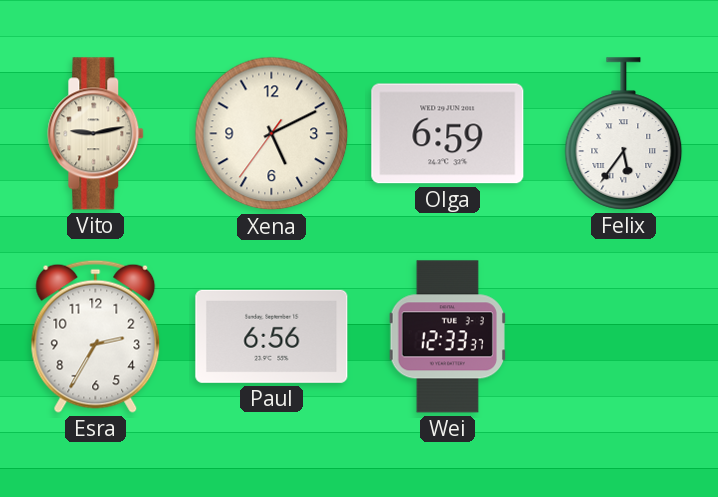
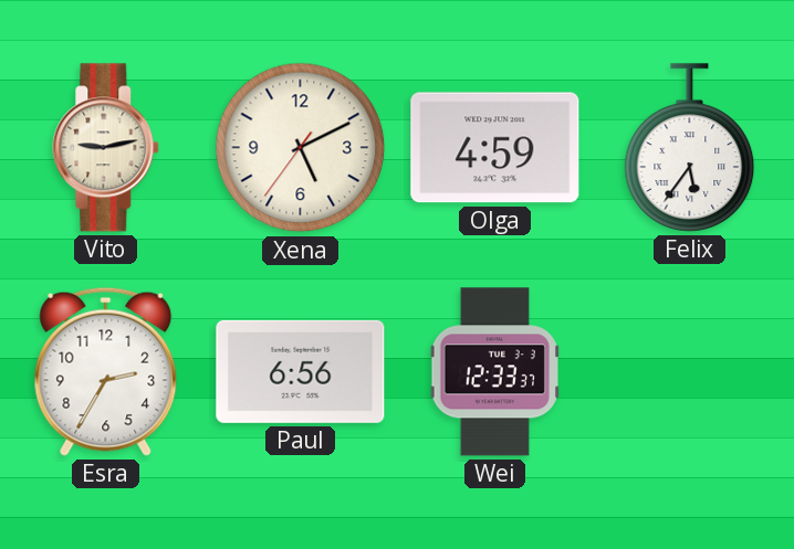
Olga: 6:59 -> 4:59 (495, 148)
